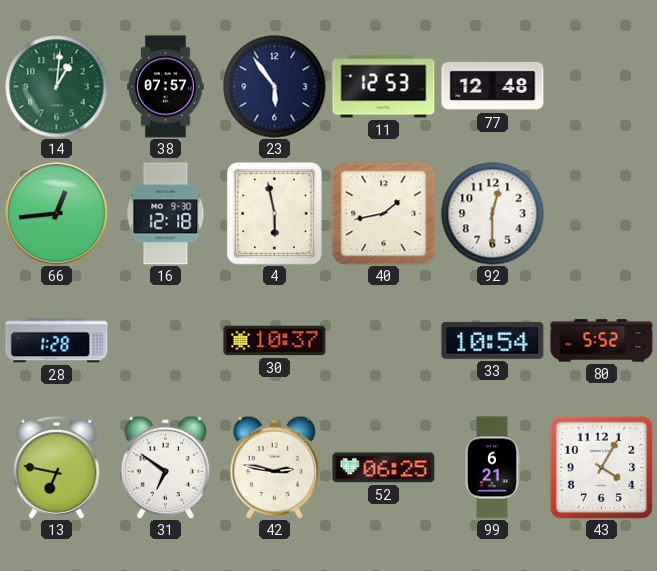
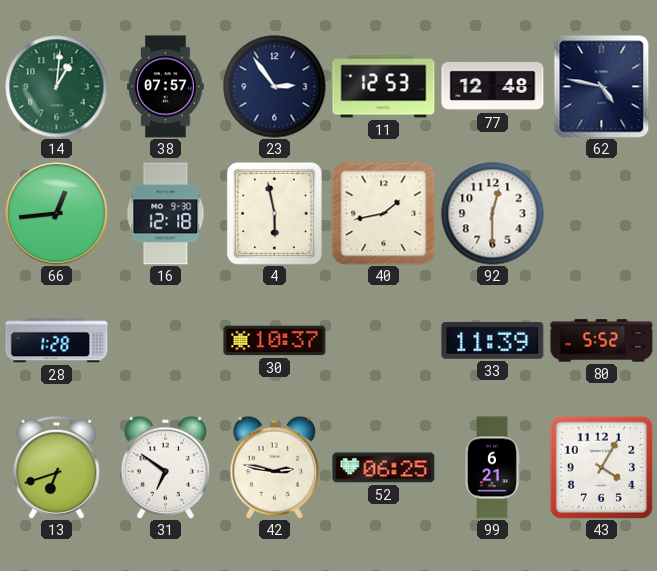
23: 5:54 -> 2:54 (275, 87)
62: none -> 4:47 (602, 87)
33: 10:54 -> 11:39 (493, 340)
13: 6:47 -> 6:42 (57, 467)
